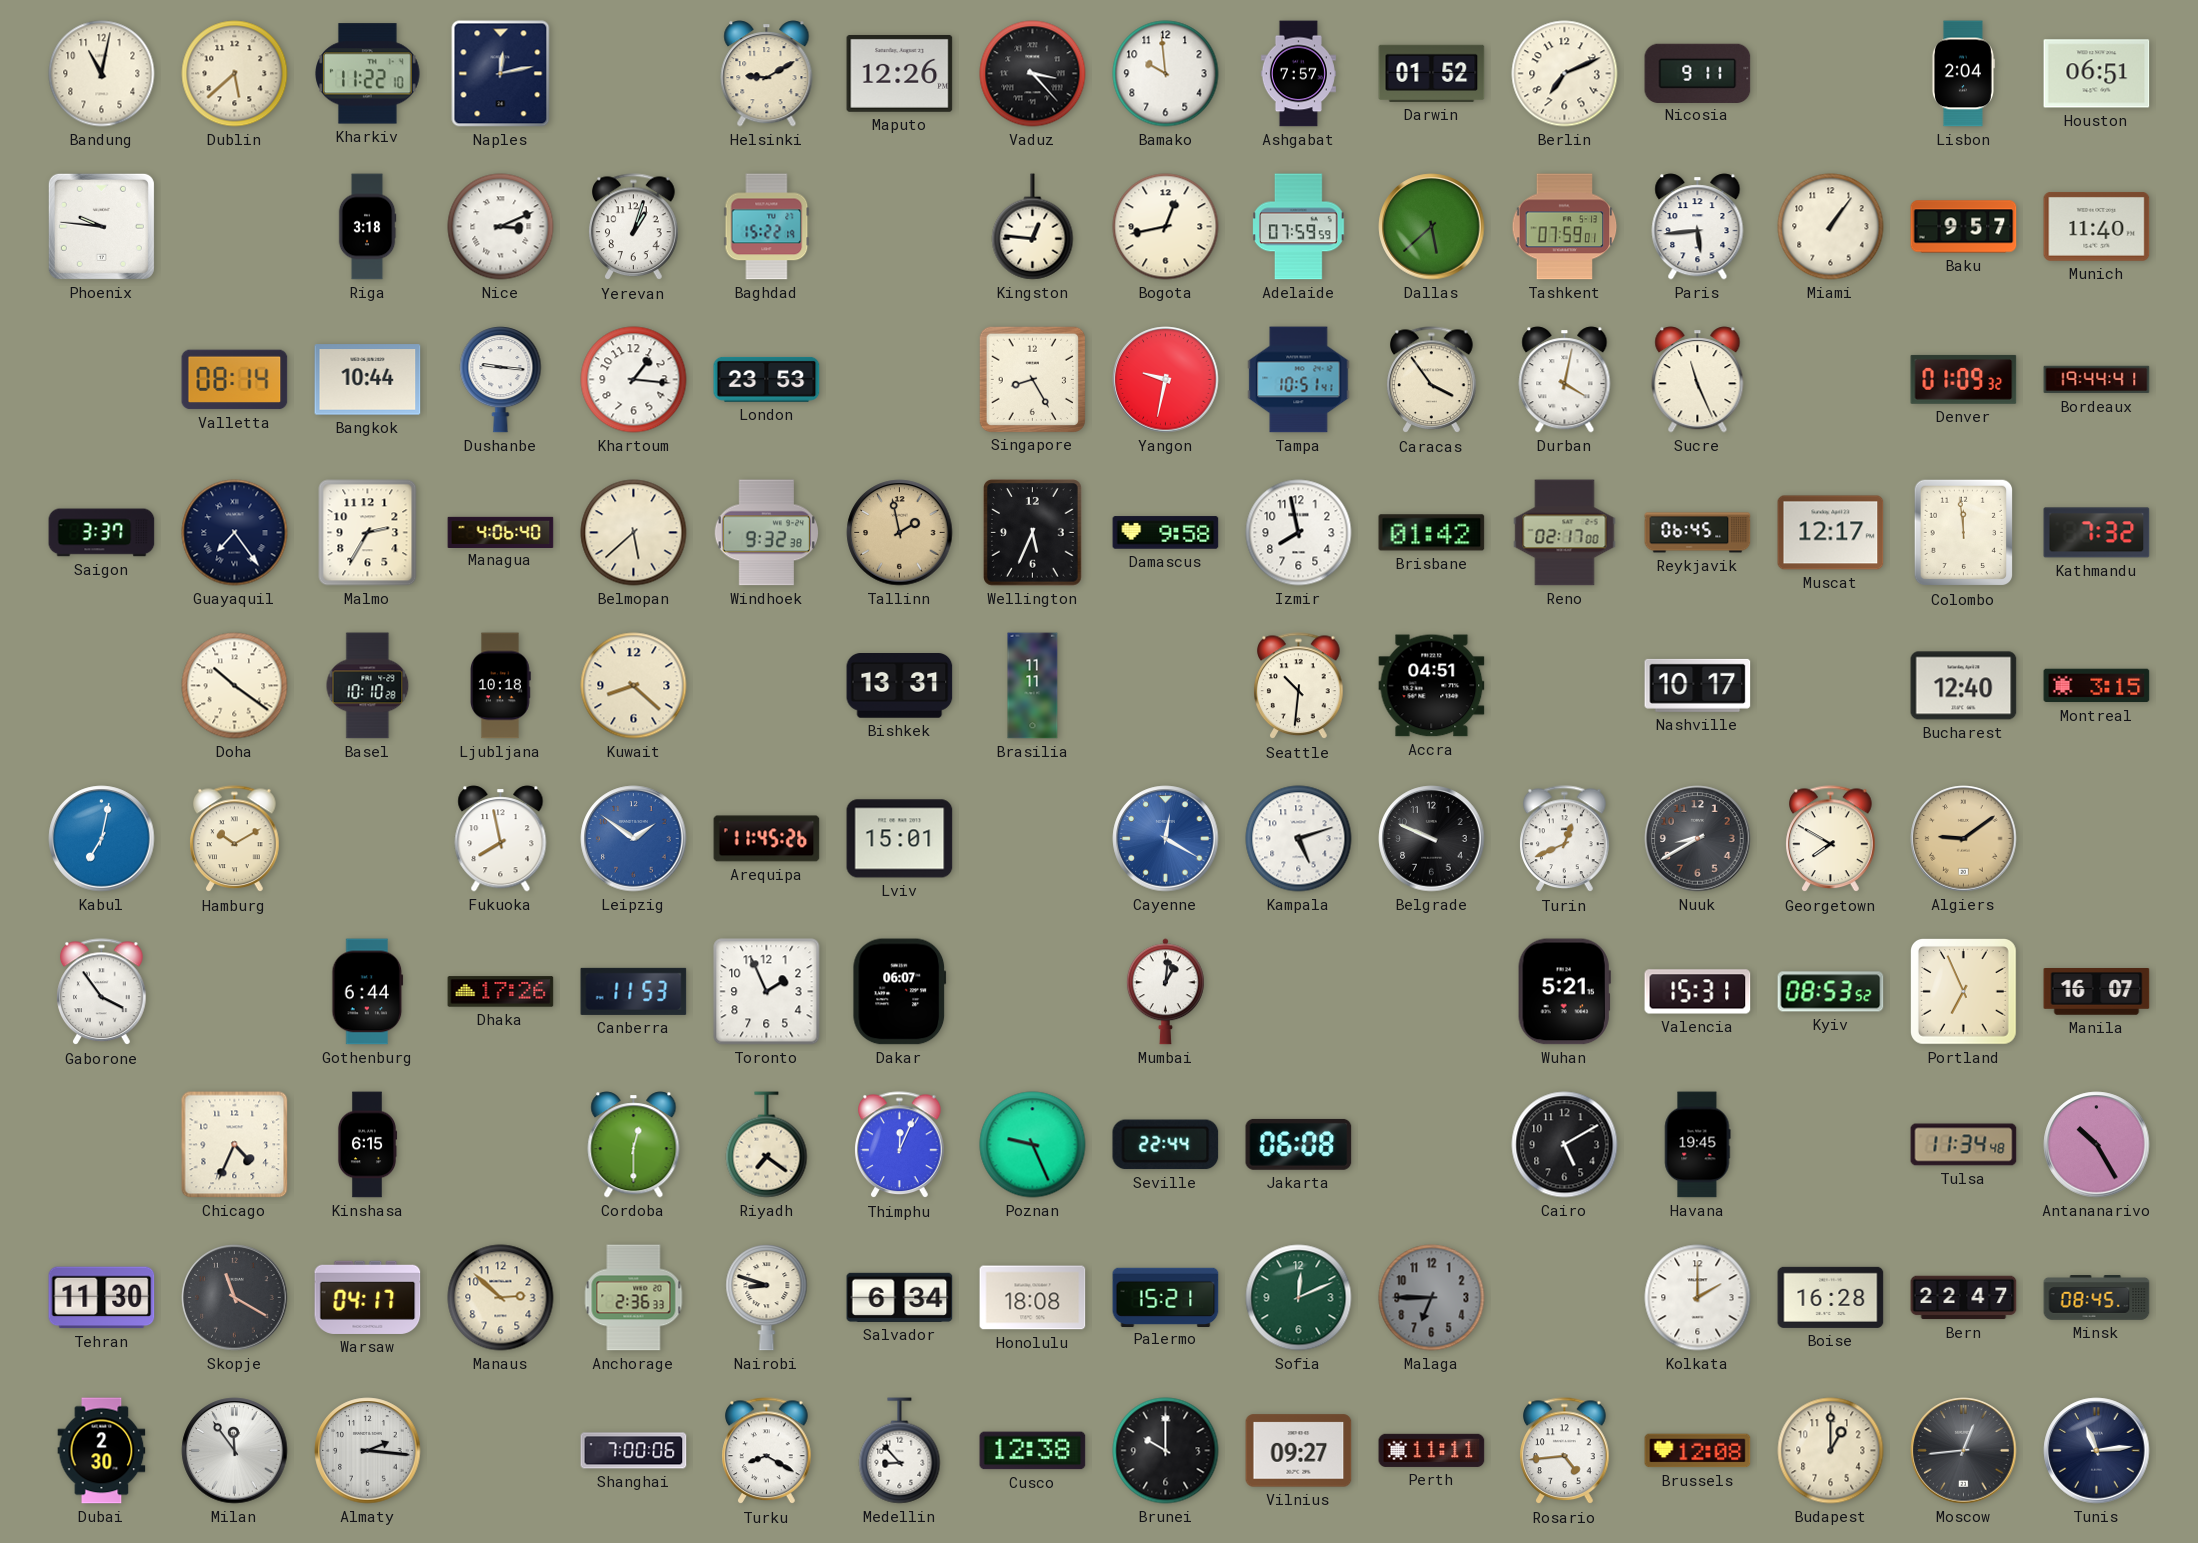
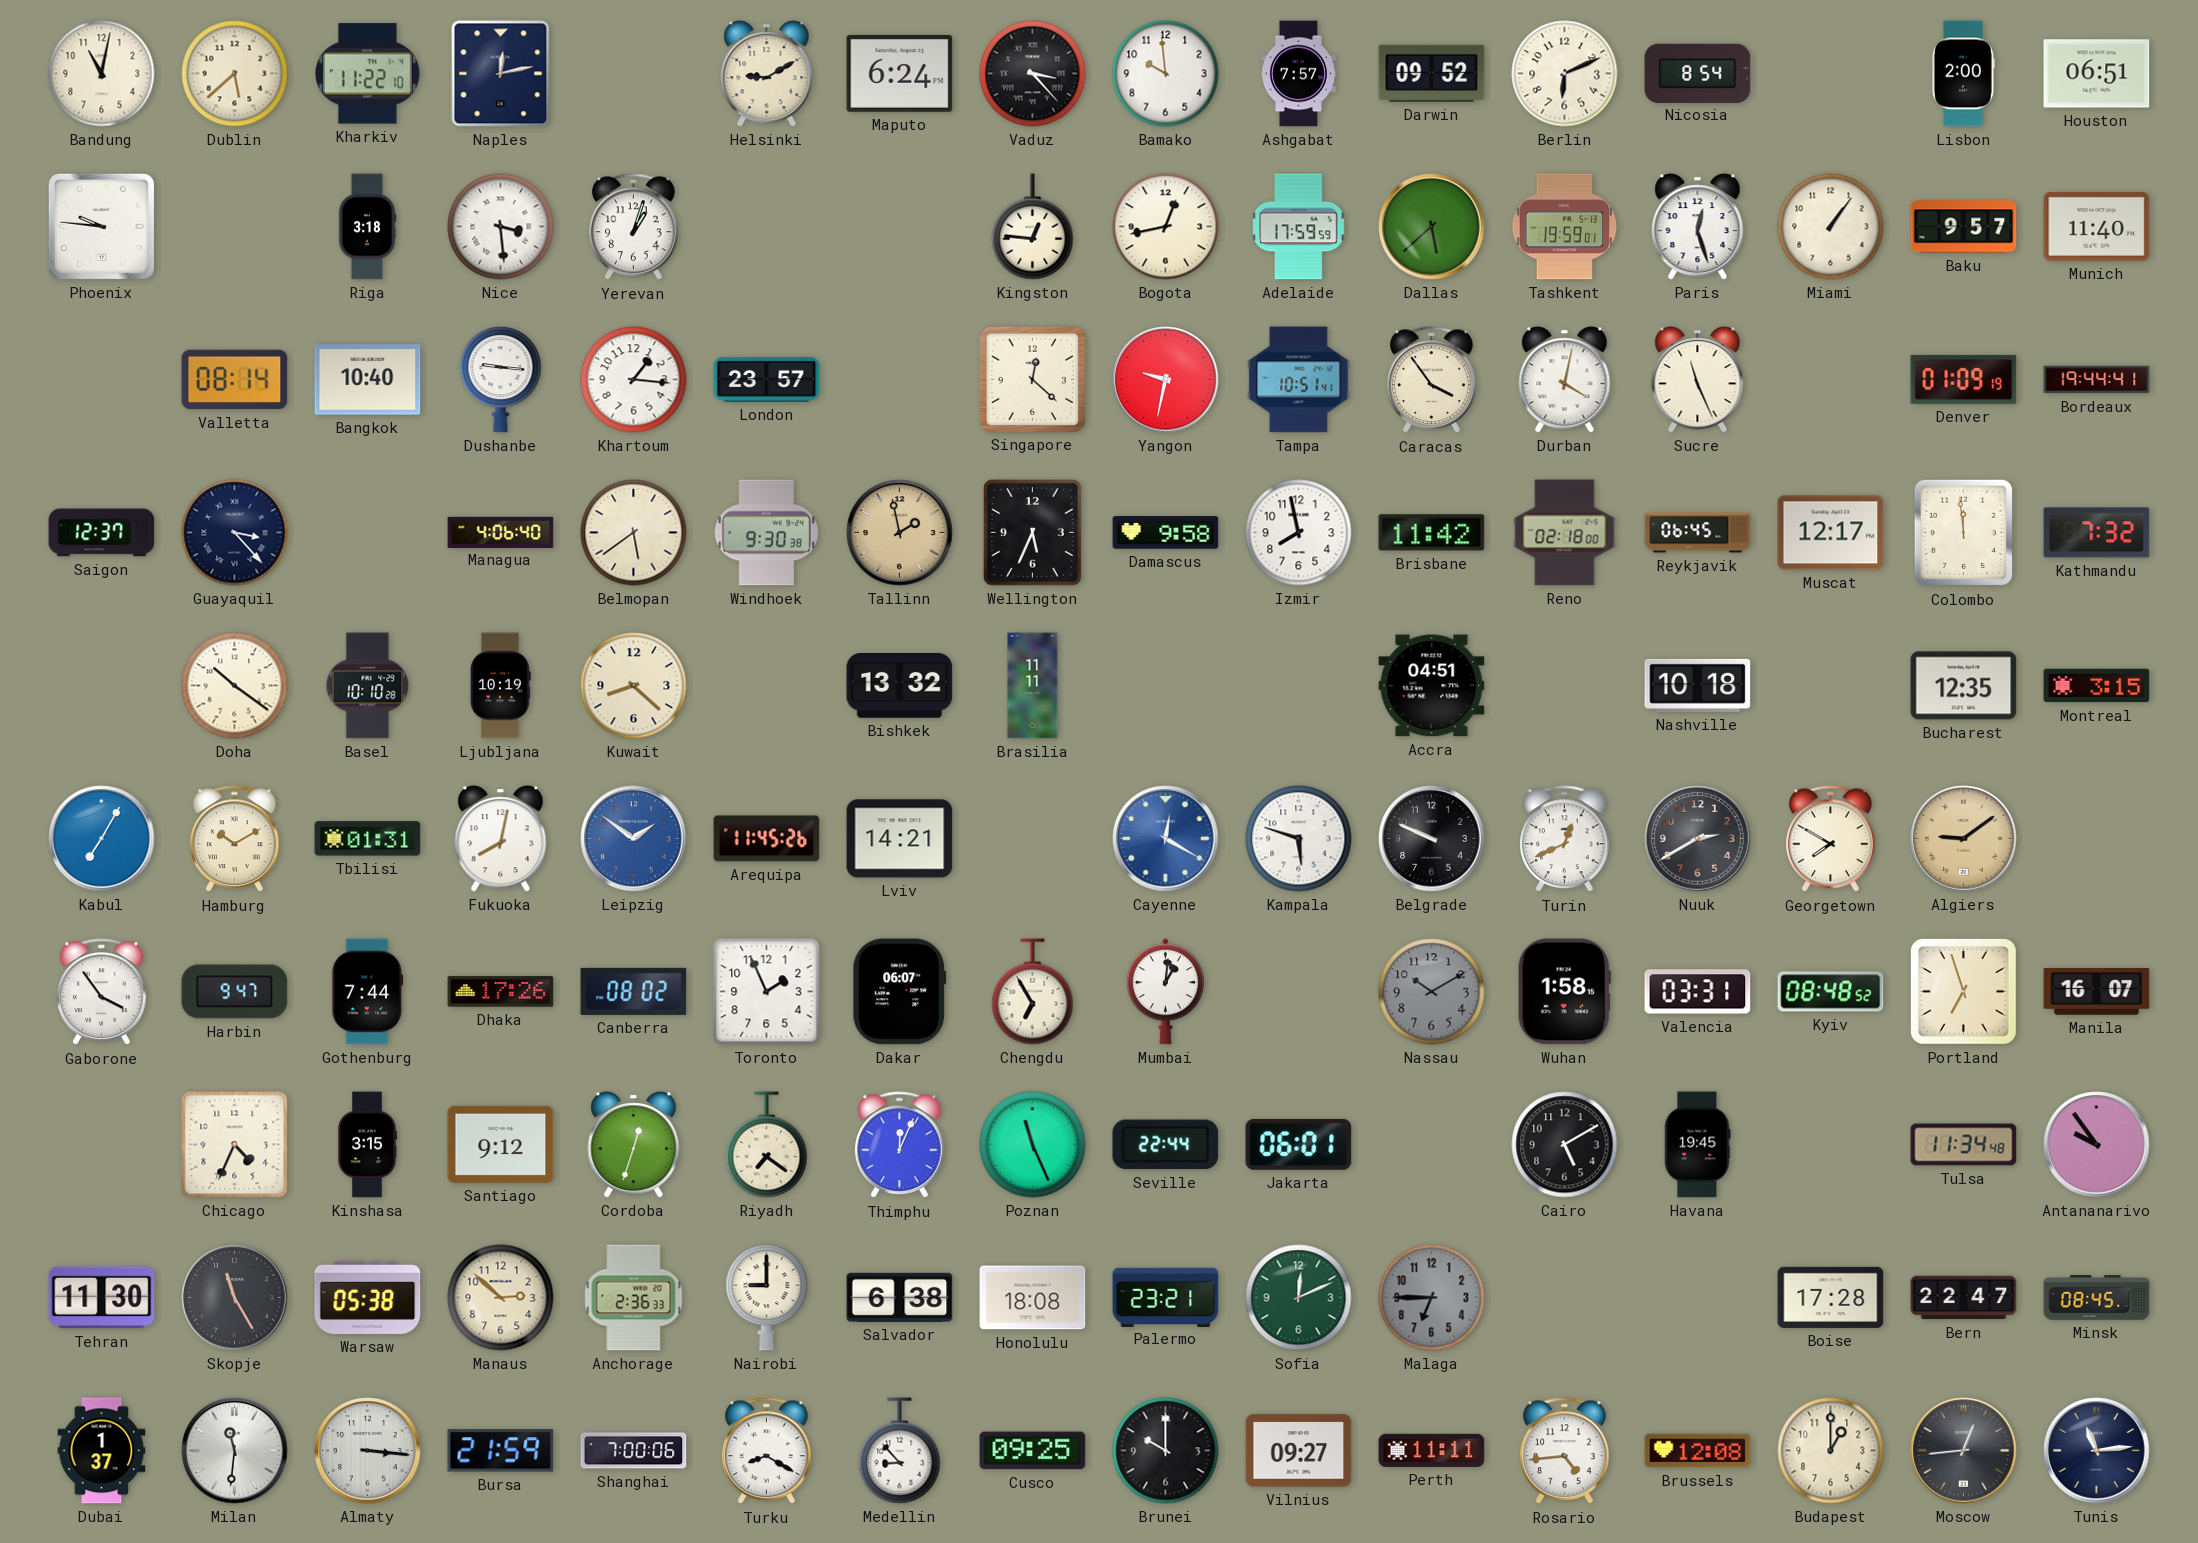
Maputo: 12:26 -> 6:24 (900, 73)
Darwin: 01:52 -> 09:52 (1432, 73)
Berlin: 7:11 -> 6:11 (1565, 74)
Nicosia: 9:11 -> 8:54 (1698, 73)
Lisbon: 2:04 -> 2:00 (1963, 74)
Nice: 3:11 -> 3:29 (501, 227)
Baghdad: 15:22 -> none (767, 227)
Adelaide: 07:59 -> 17:59 (1299, 227)
Tashkent: 07:59 -> 19:59 (1565, 227)
Paris: 5:44 -> 12:27 (1698, 227)
Bangkok: 10:44 -> 10:40 (368, 380)
London: 23:53 -> 23:57 (767, 379)
Singapore: 8:25 -> 12:22 (1032, 379)
Denver: 01:09:32 -> 01:09:19 (1964, 379)
Saigon: 3:37 -> 12:37 (102, 533)
Guayaquil: 7:24 -> 3:23 (235, 533)
Malmo: 2:35 -> none (368, 533)
Belmopan: 5:38 -> 5:39 (634, 533)
Windhoek: 9:32 -> 9:30 (766, 533)
Brisbane: 01:42 -> 11:42 (1432, 533)
Reno: 02:17 -> 02:18 (1565, 533)
Ljubljana: 10:18 -> 10:19 (501, 686)
Bishkek: 13:31 -> 13:32 (900, 686)
Seattle: 10:31 -> none (1299, 686)
Nashville: 10:17 -> 10:18 (1698, 685)
Bucharest: 12:40 -> 12:35 (1964, 686)
Kabul: 7:02 -> 7:05 (102, 839)
Tbilisi: none -> 01:31 (368, 839)
Fukuoka: 7:58 -> 8:02 (501, 839)
Lviv: 15:01 -> 14:21 (900, 839)
Kampala: 5:12 -> 5:48 (1299, 839)
Nuuk: 8:40 -> 2:40 (1698, 839)
Harbin: none -> 9:47 (235, 992)
Gothenburg: 6:44 -> 7:44 (368, 992)
Canberra: 11:53 -> 08:02 (634, 991)
Chengdu: none -> 6:55 (1033, 992)
Nassau: none -> 10:10 (1432, 992)
Wuhan: 5:21 -> 1:58 (1564, 992)
Valencia: 15:31 -> 03:31 (1698, 992)
Kyiv: 08:53 -> 08:48 (1831, 992)
Portland: 6:56 -> 6:57 (1964, 992)
Kinshasa: 6:15 -> 3:15 (367, 1145)
Santiago: none -> 9:12 (501, 1144)
Cordoba: 12:30 -> 12:33 (634, 1145)
Poznan: 9:26 -> 11:26 (1033, 1145)
Jakarta: 06:08 -> 06:01 (1299, 1144)
Antananarivo: 10:25 -> 9:54 (2097, 1145)
Skopje: 11:20 -> 11:25 (235, 1298)
Warsaw: 04:17 -> 05:38 (368, 1297)
Nairobi: 8:48 -> 9:00 (767, 1298)
Salvador: 6:34 -> 6:38 (900, 1297)
Palermo: 15:21 -> 23:21 (1166, 1297)
Kolkata: 2:00 -> none (1698, 1298)
Boise: 16:28 -> 17:28 (1831, 1297)
Dubai: 2:30 -> 1:37 (102, 1451)
Milan: 11:54 -> 11:31 (235, 1451)
Almaty: 2:16 -> 3:16 (368, 1451)
Bursa: none -> 21:59 (501, 1451)
Cusco: 12:38 -> 09:25 (1033, 1451)
